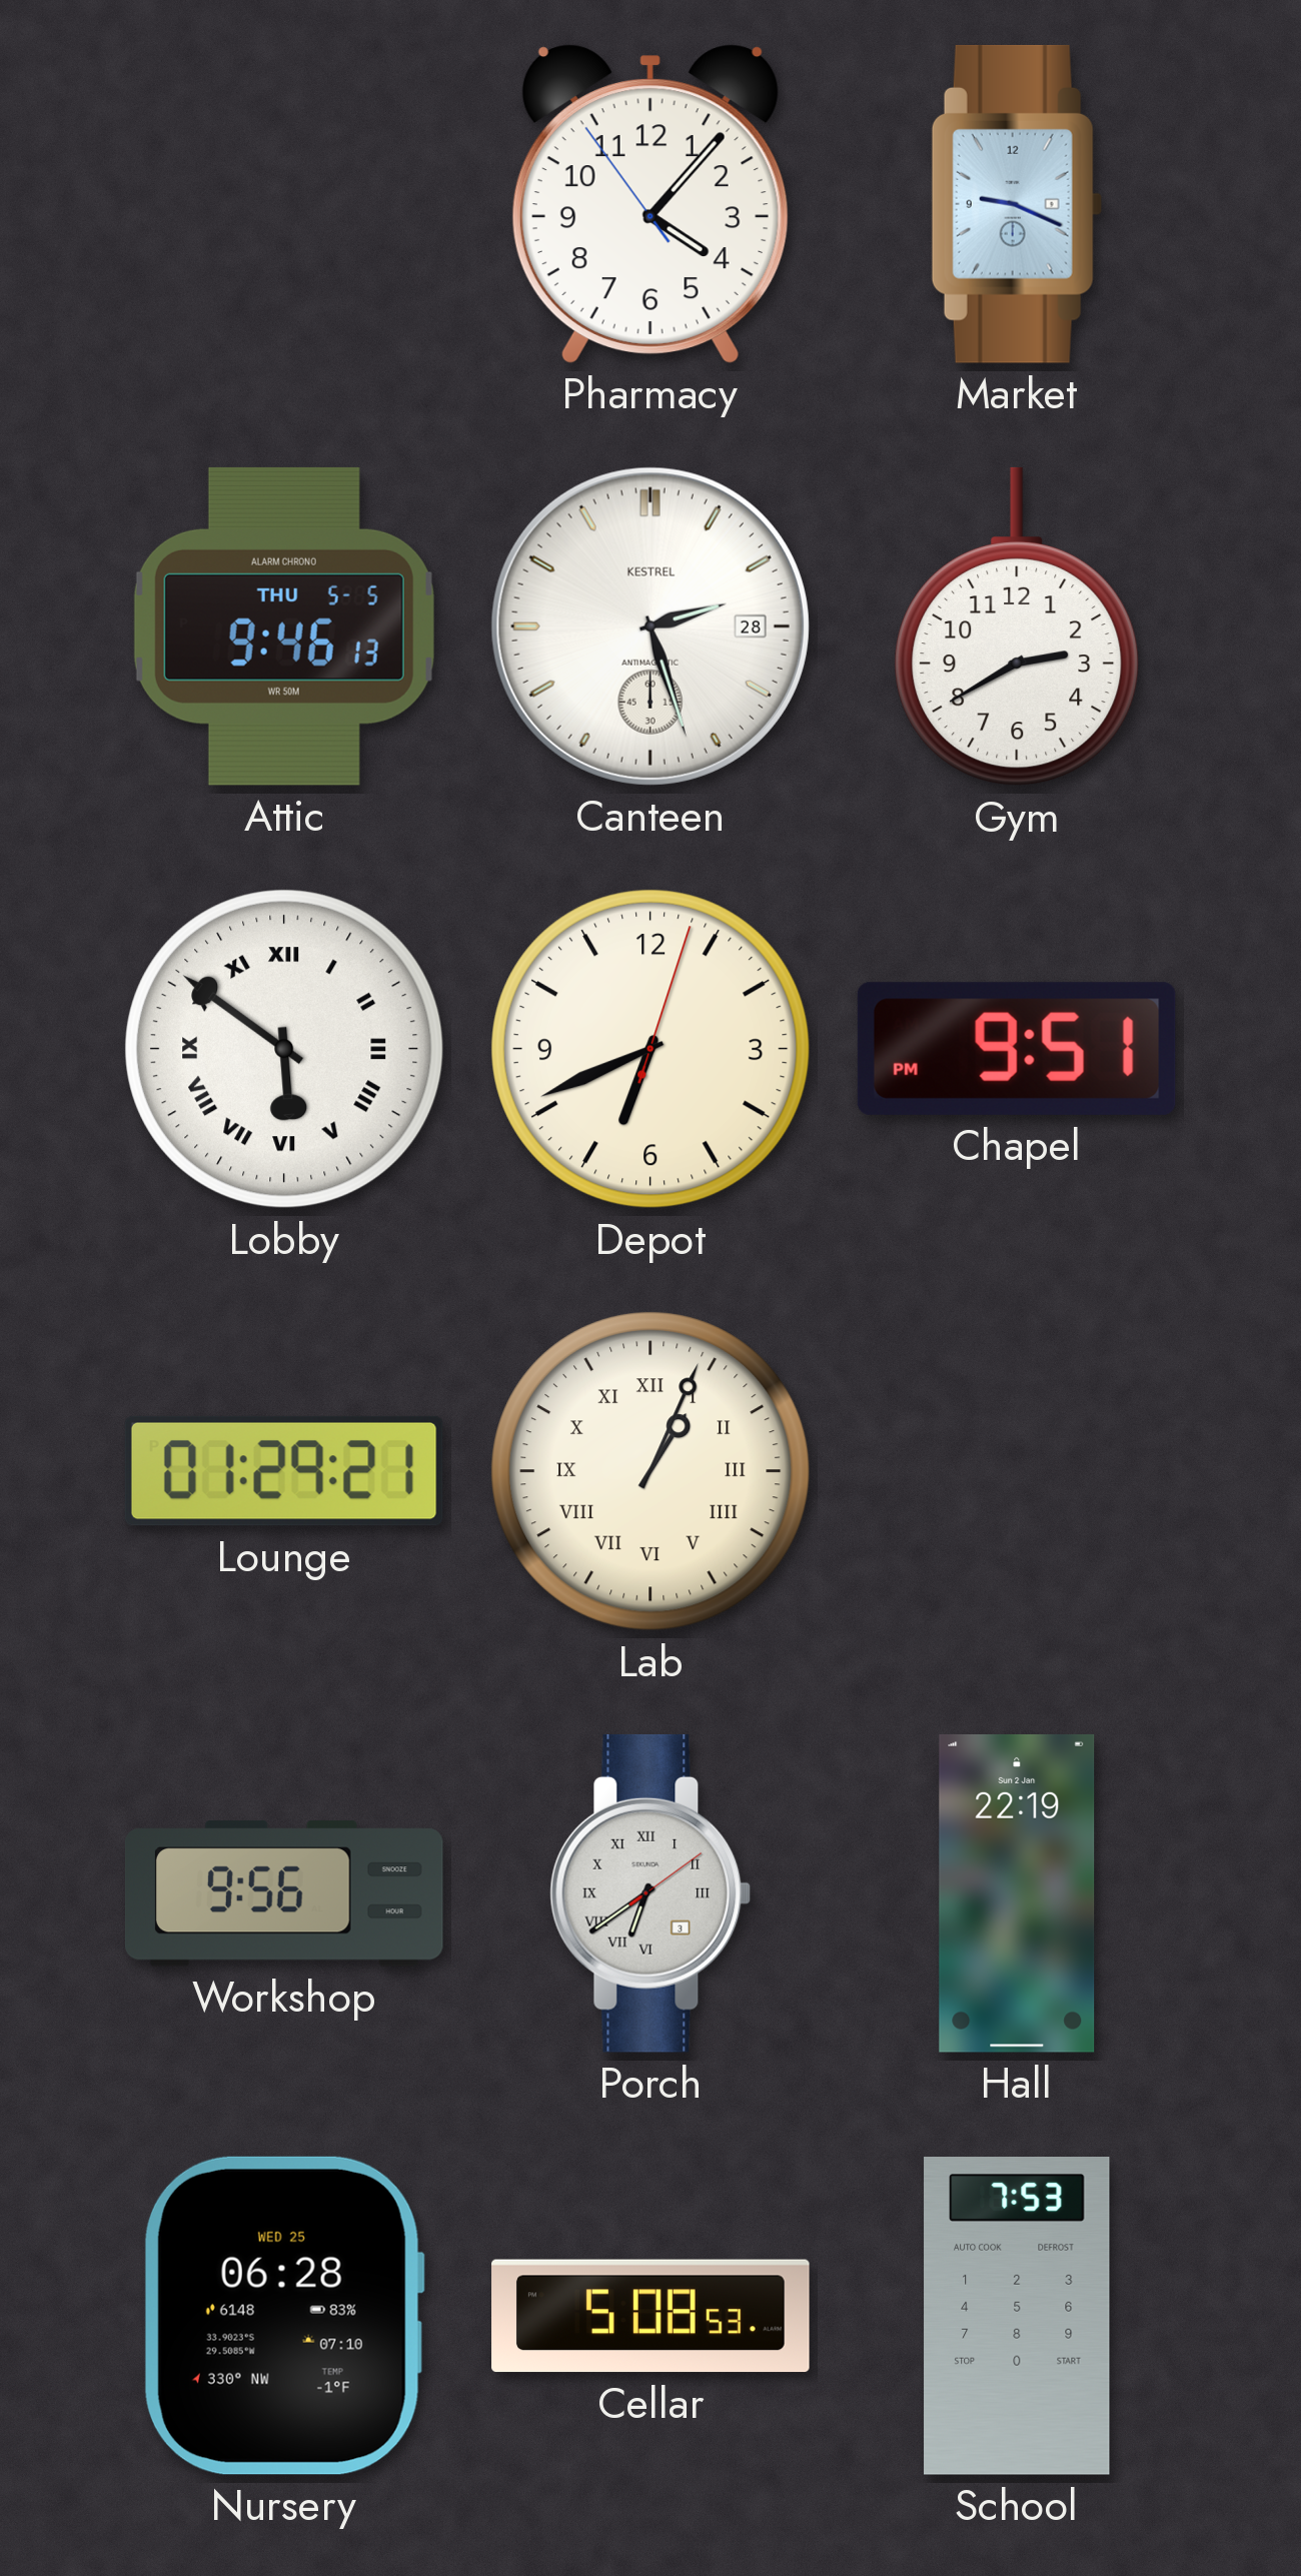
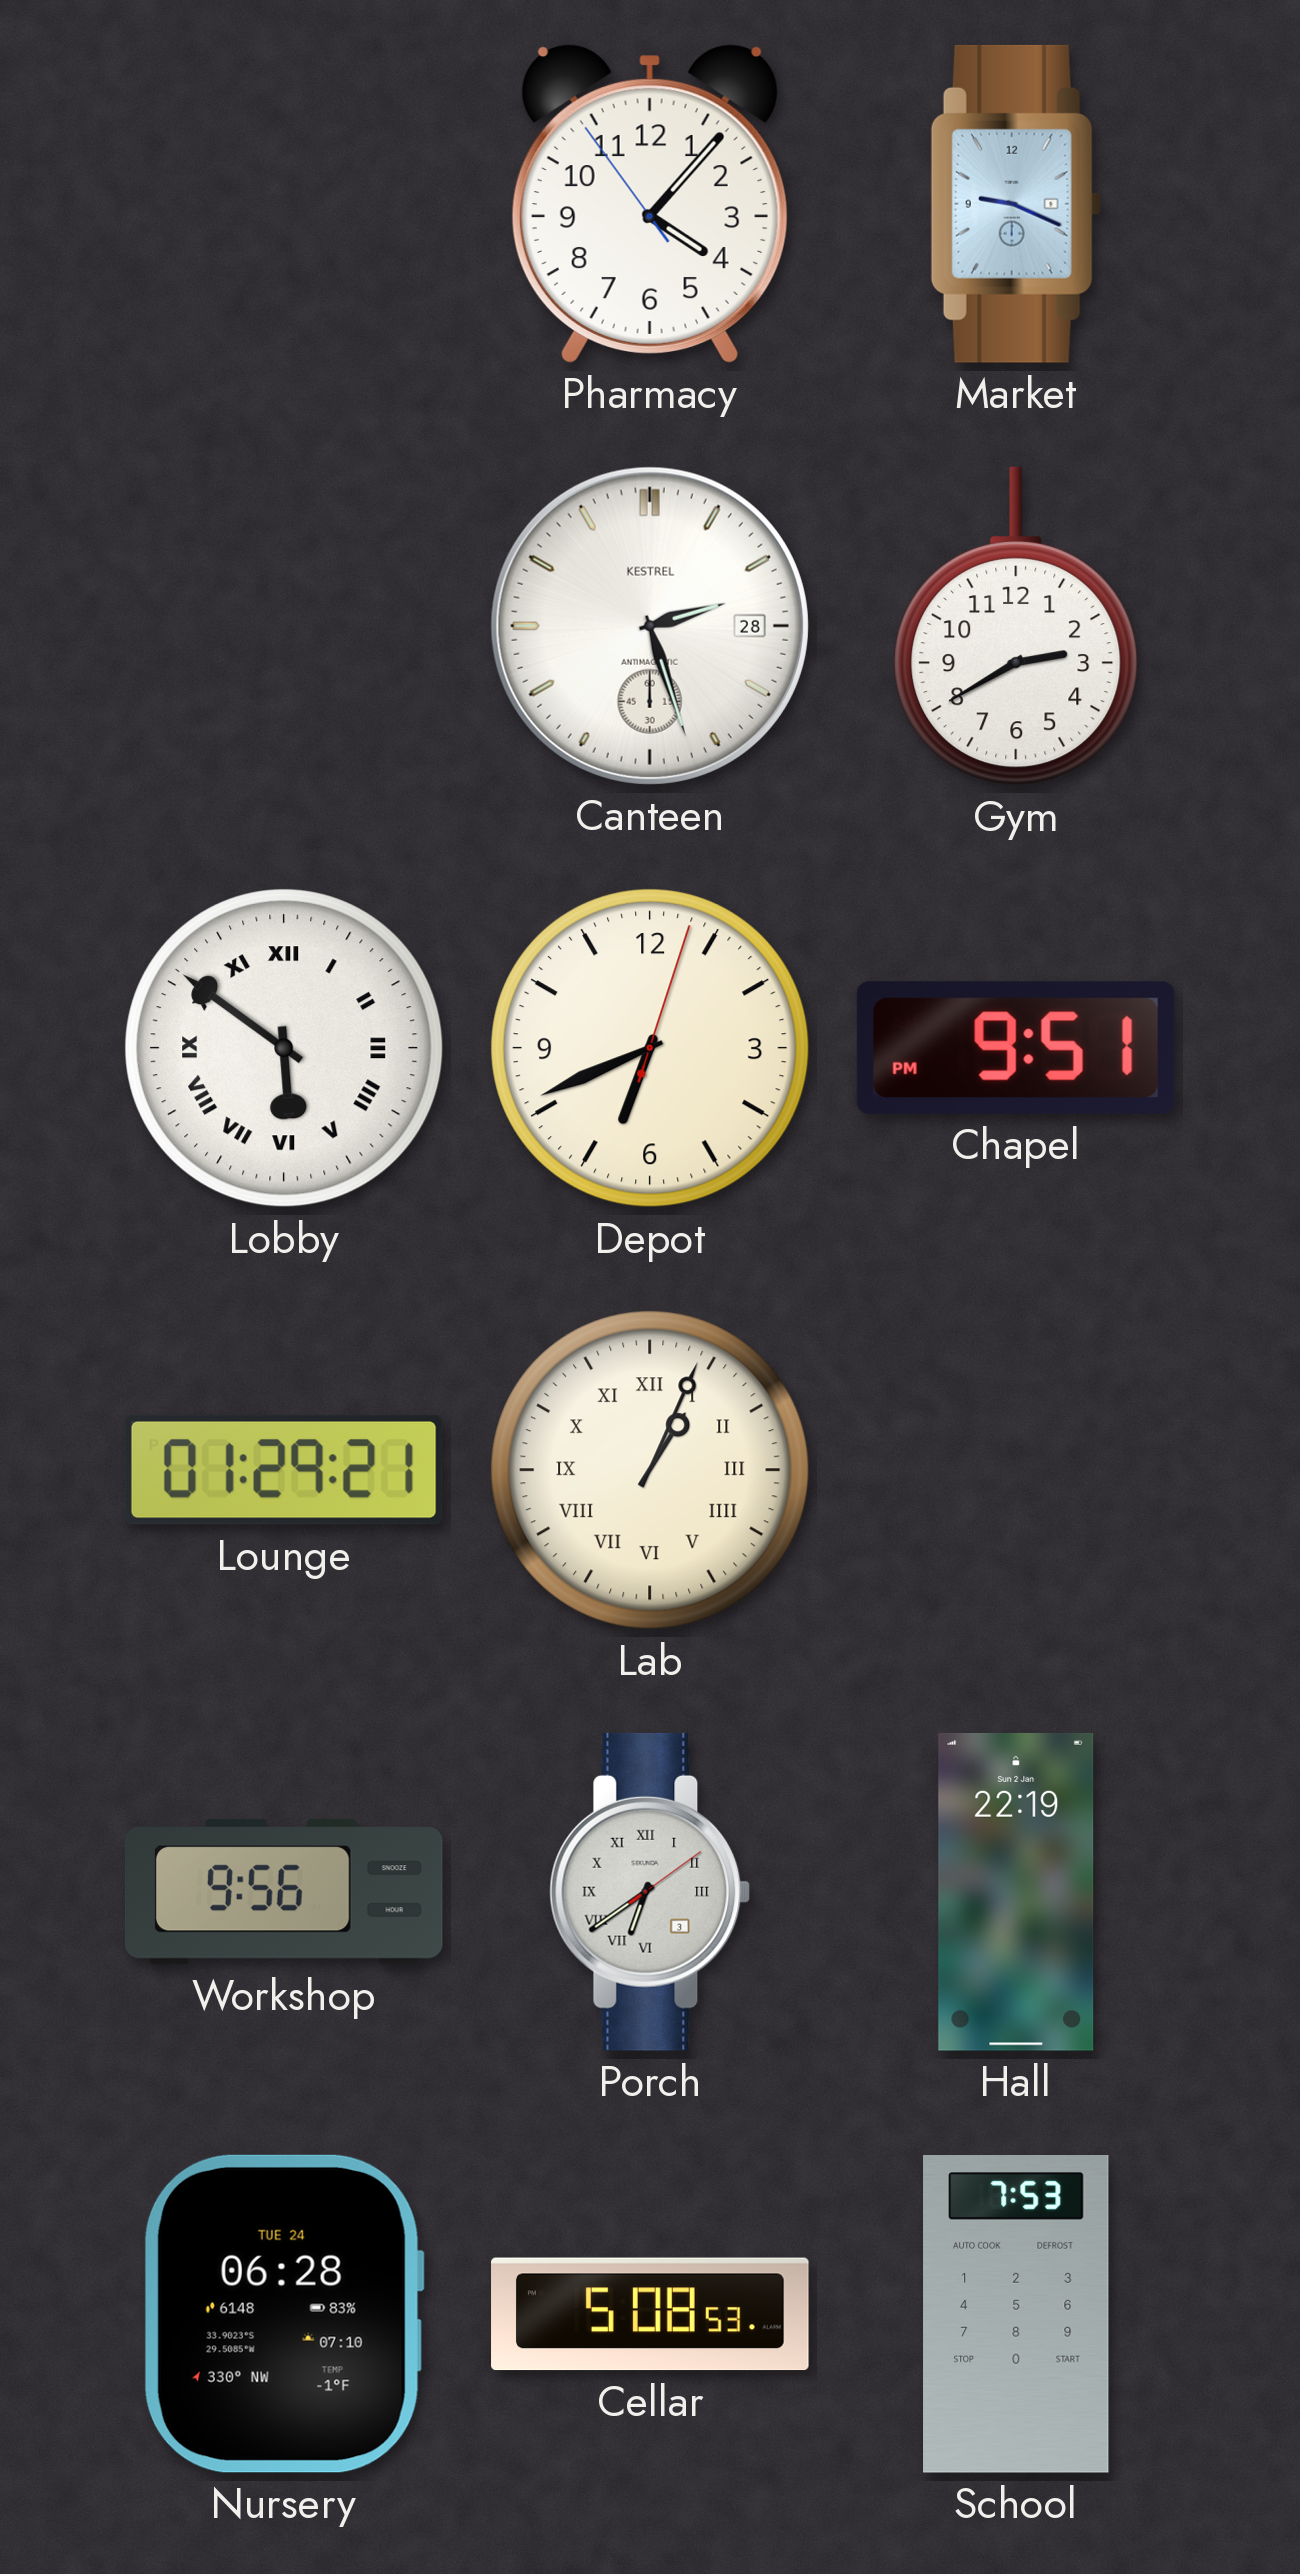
Attic: 9:46 -> none (284, 626)
Nursery date: WED 25 -> TUE 24 (283, 2314)
